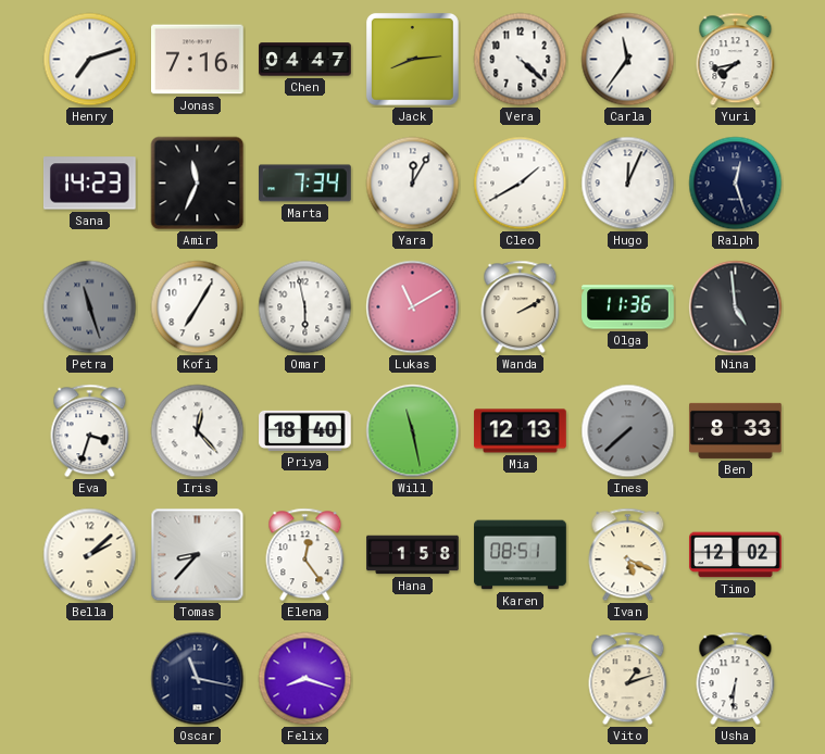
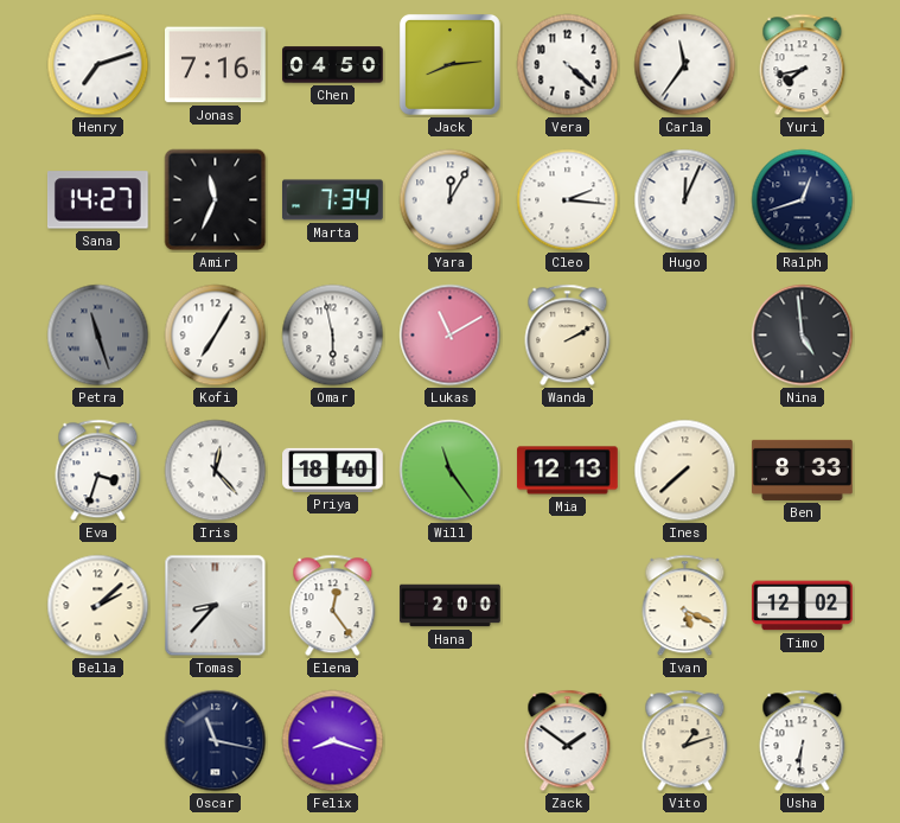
Chen: 04:47 -> 04:50 (333, 65)
Sana: 14:23 -> 14:27 (97, 200)
Cleo: 1:40 -> 2:16 (568, 200)
Ralph: 12:27 -> 12:42 (803, 200)
Olga: 11:36 -> none (628, 307)
Will: 11:28 -> 11:24 (451, 471)
Ines dial: grey -> cream (685, 471)
Hana: 1:58 -> 2:00 (451, 606)
Karen: 08:51 -> none (521, 555)
Zack: none -> 1:51 (568, 741)
